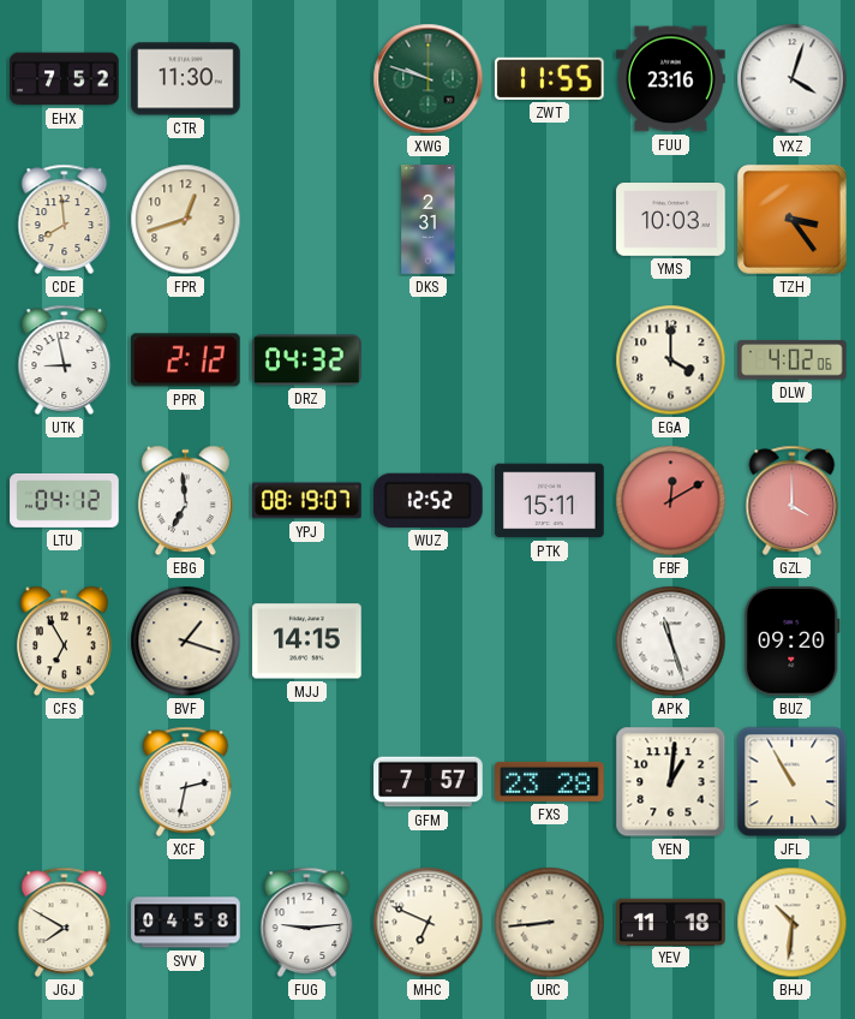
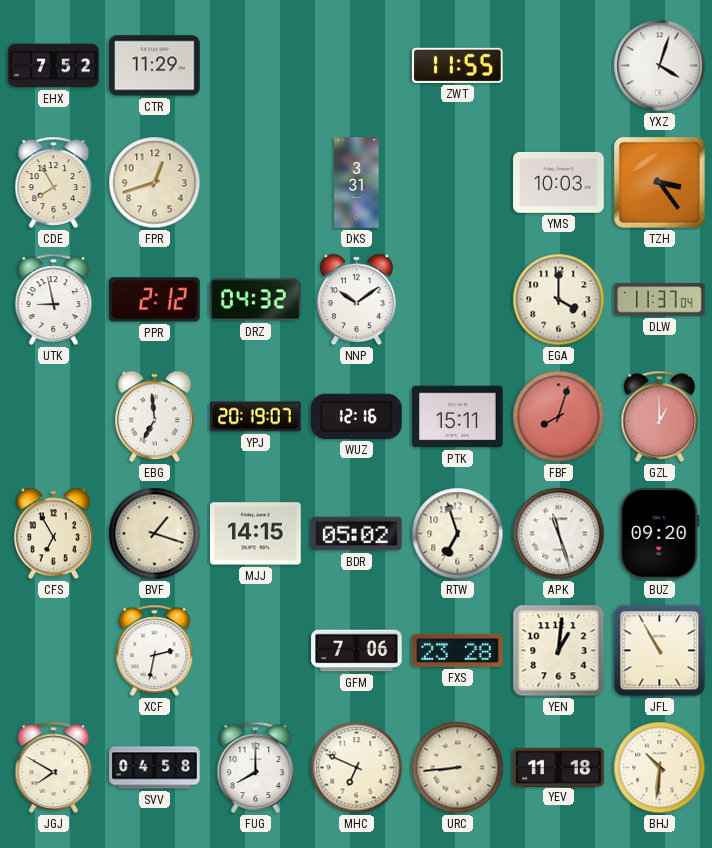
CTR: 11:30 -> 11:29 (155, 66)
XWG: 9:48 -> none (429, 79)
FUU: 23:16 -> none (671, 79)
CDE: 7:59 -> 7:55 (54, 182)
DKS: 2:31 -> 3:31 (357, 183)
NNP: none -> 10:09 (356, 300)
DLW: 4:02 -> 11:37 (660, 300)
LTU: 04:12 -> none (65, 500)
YPJ: 08:19 -> 20:19 (256, 417)
WUZ: 12:52 -> 12:16 (357, 416)
FBF: 12:10 -> 8:03 (559, 417)
GZL: 4:00 -> 1:00 (660, 416)
BDR: none -> 05:02 (357, 534)
RTW: none -> 6:57 (458, 534)
GFM: 7:57 -> 7:06 (357, 651)
FUG: 9:14 -> 8:00 (256, 767)
